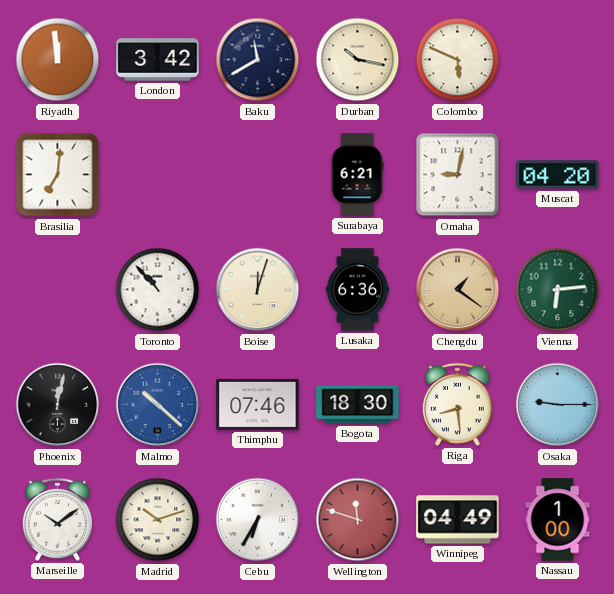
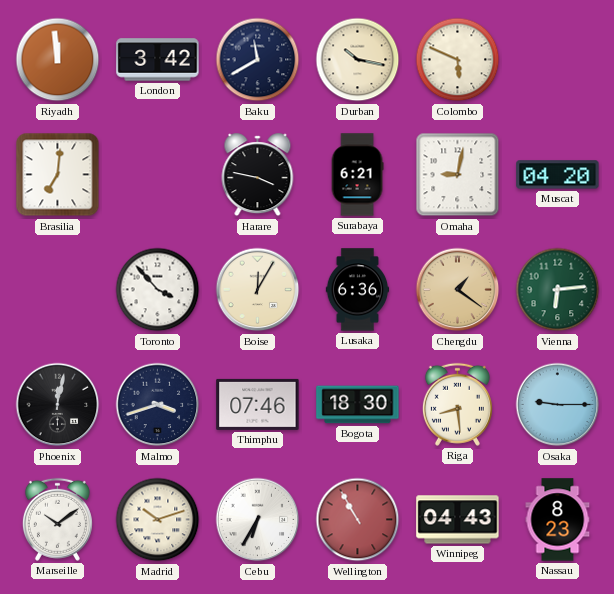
Harare: none -> 3:47 (258, 175)
Toronto: 10:53 -> 3:53 (158, 290)
Boise: 12:03 -> 12:05 (258, 290)
Malmo: 10:22 -> 3:42 (158, 405)
Malmo dial: blue -> navy (158, 405)
Wellington: 11:48 -> 10:55 (358, 520)
Winnipeg: 04:49 -> 04:43 (458, 520)
Nassau: 1:00 -> 8:23 (558, 520)
